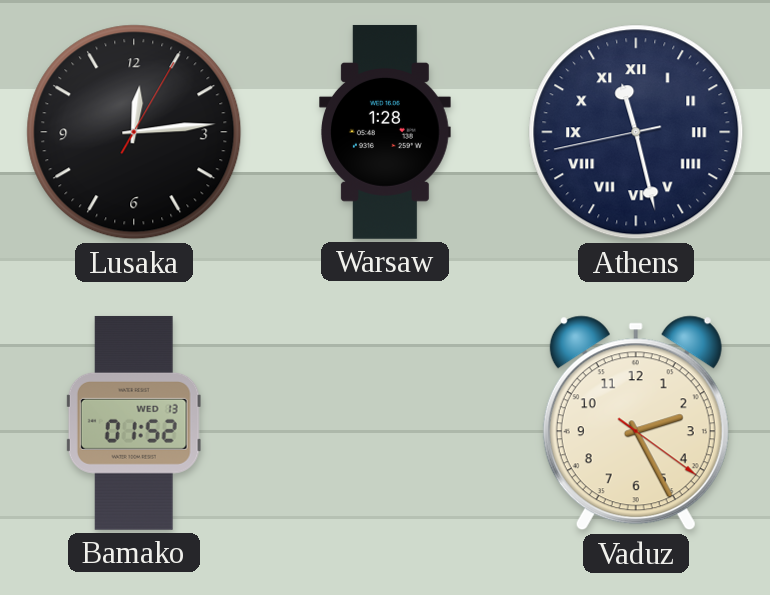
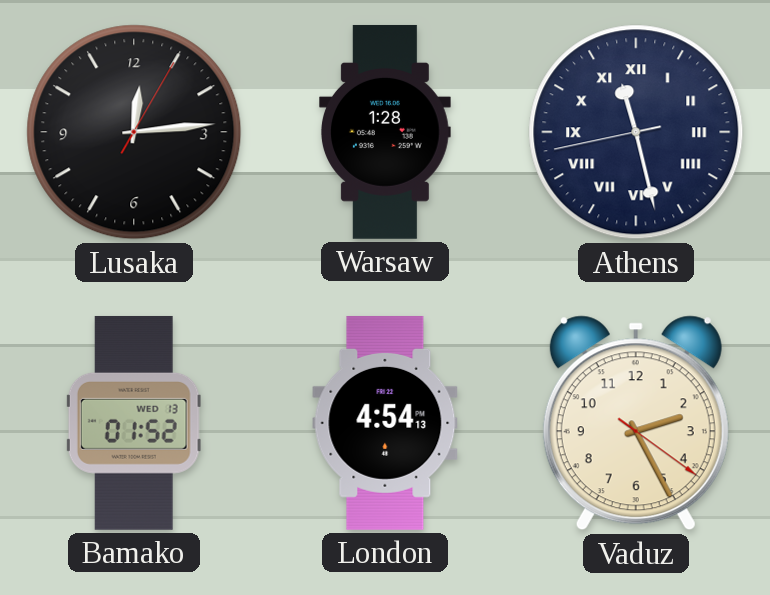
London: none -> 4:54 (385, 423)
